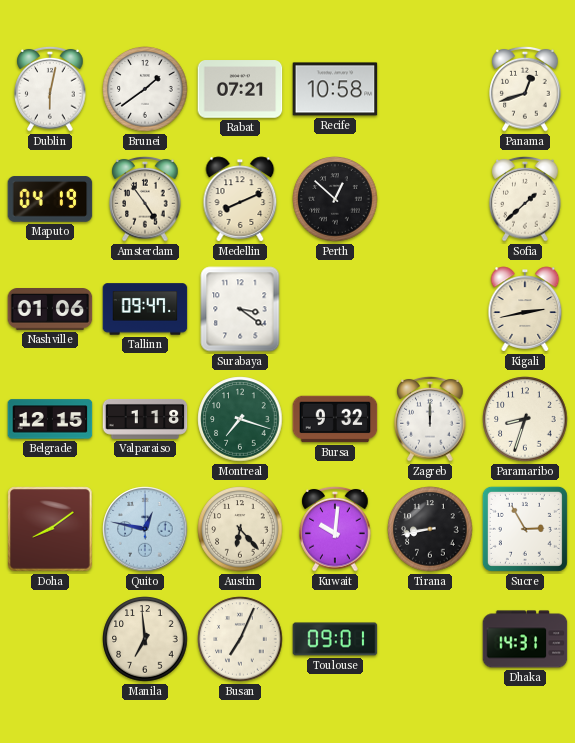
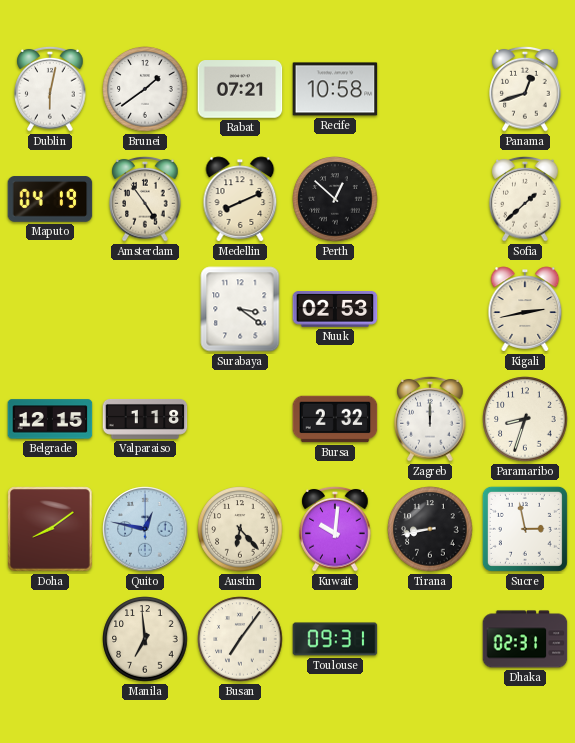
Nashville: 01:06 -> none (50, 310)
Tallinn: 09:47 -> none (145, 309)
Nuuk: none -> 02:53 (335, 309)
Montreal: 7:18 -> none (240, 419)
Bursa: 9:32 -> 2:32 (335, 419)
Sucre: 2:55 -> 2:58 (525, 529)
Busan: 7:04 -> 7:06 (240, 639)
Toulouse: 09:01 -> 09:31 (335, 639)
Dhaka: 14:31 -> 02:31 (525, 639)
